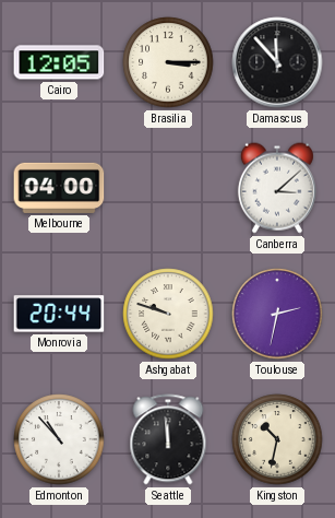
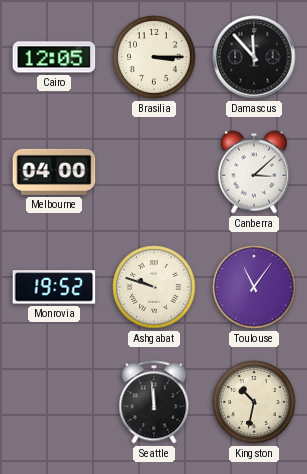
Monrovia: 20:44 -> 19:52 (54, 287)
Toulouse: 2:32 -> 11:06 (254, 287)
Edmonton: 10:53 -> none (59, 439)
